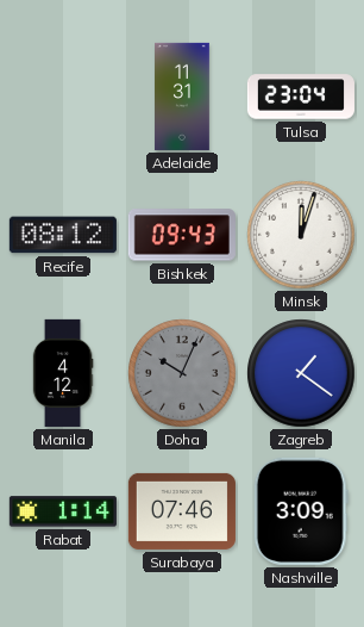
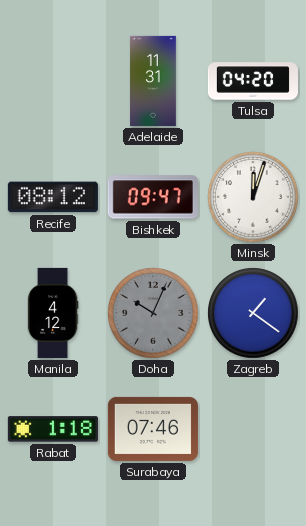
Tulsa: 23:04 -> 04:20 (253, 81)
Bishkek: 09:43 -> 09:47 (153, 197)
Rabat: 1:14 -> 1:18 (53, 429)
Nashville: 3:09 -> none (301, 511)
